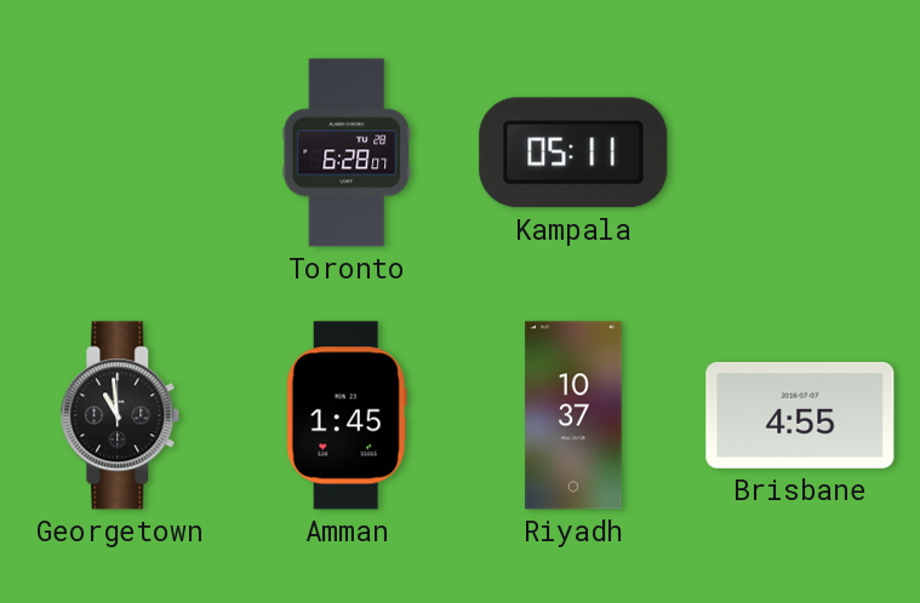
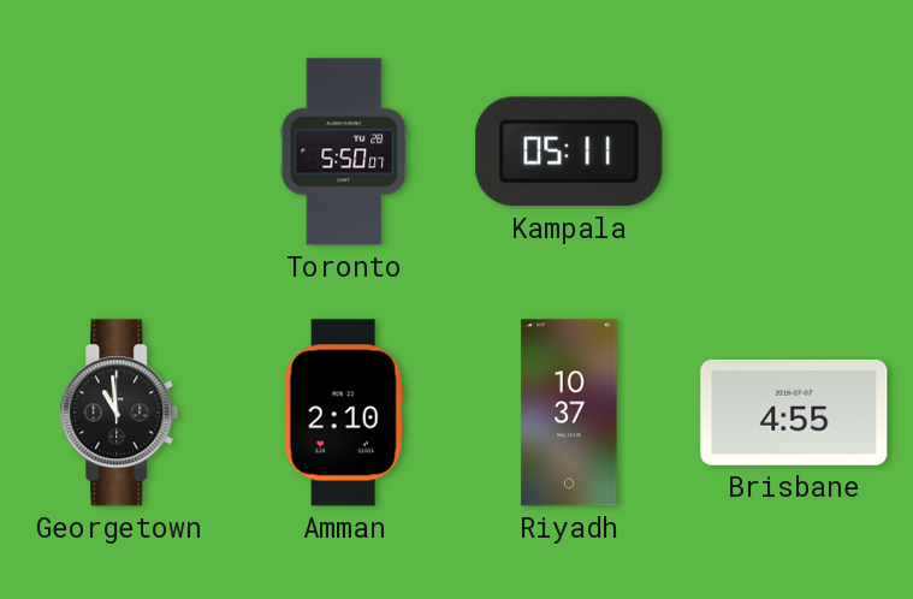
Toronto: 6:28 -> 5:50 (344, 152)
Amman: 1:45 -> 2:10 (344, 413)
